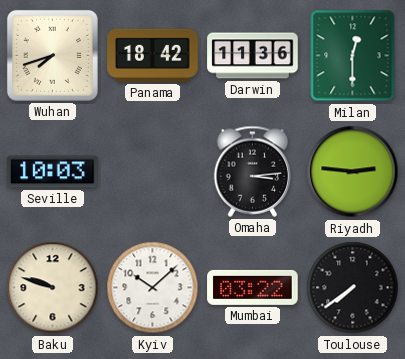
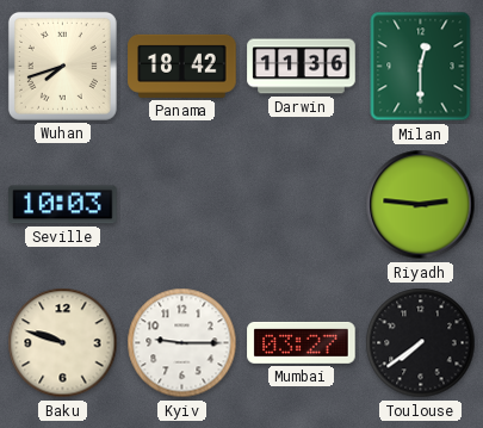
Omaha: 3:14 -> none (253, 171)
Kyiv: 10:08 -> 9:15 (182, 343)
Mumbai: 03:22 -> 03:27 (302, 342)
